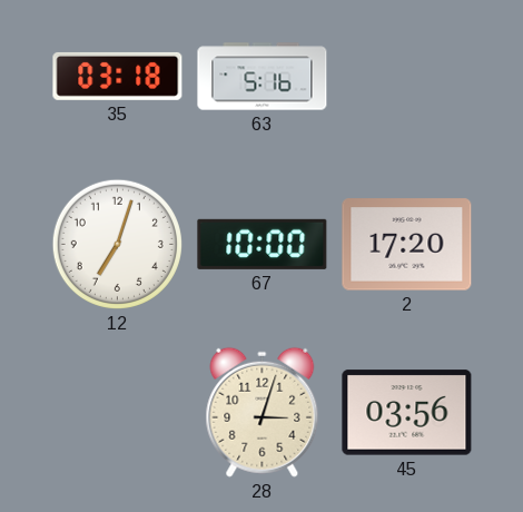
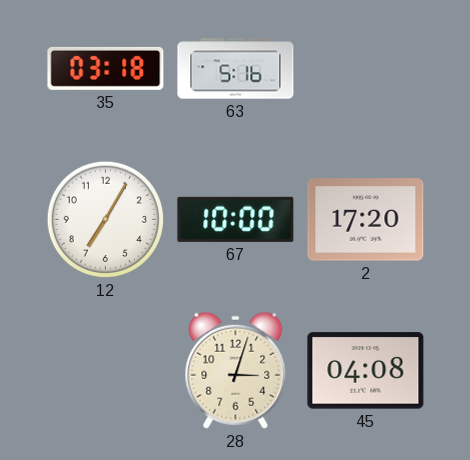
12: 7:03 -> 7:05 (105, 219)
45: 03:56 -> 04:08 (366, 371)
